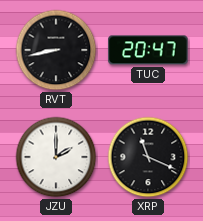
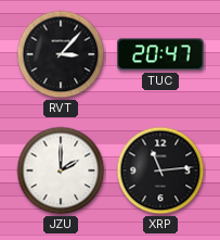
RVT: 8:43 -> 3:07 (61, 54)
XRP: 11:19 -> 11:14 (160, 170)
